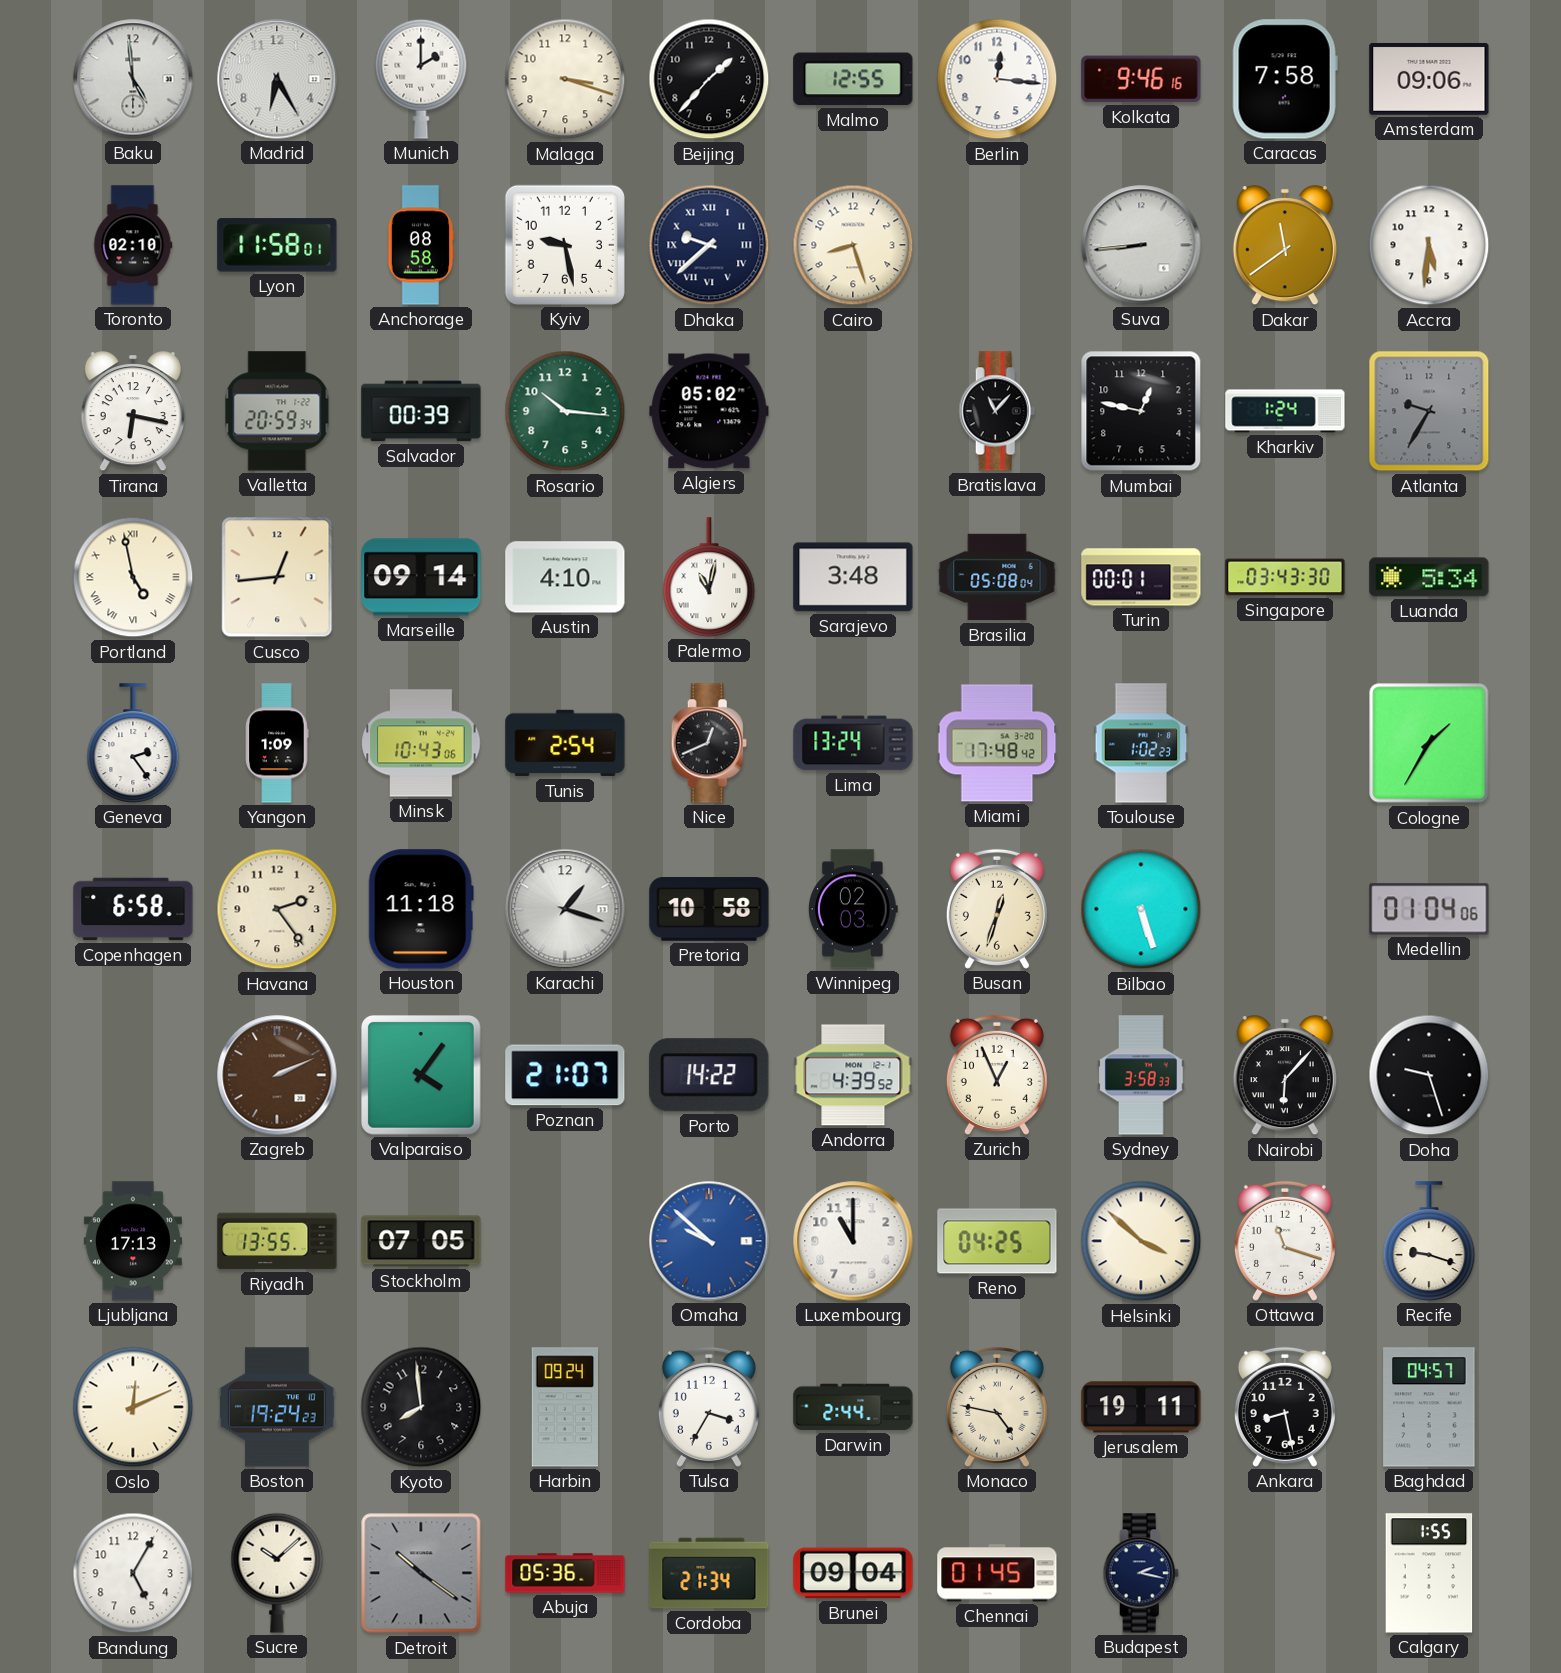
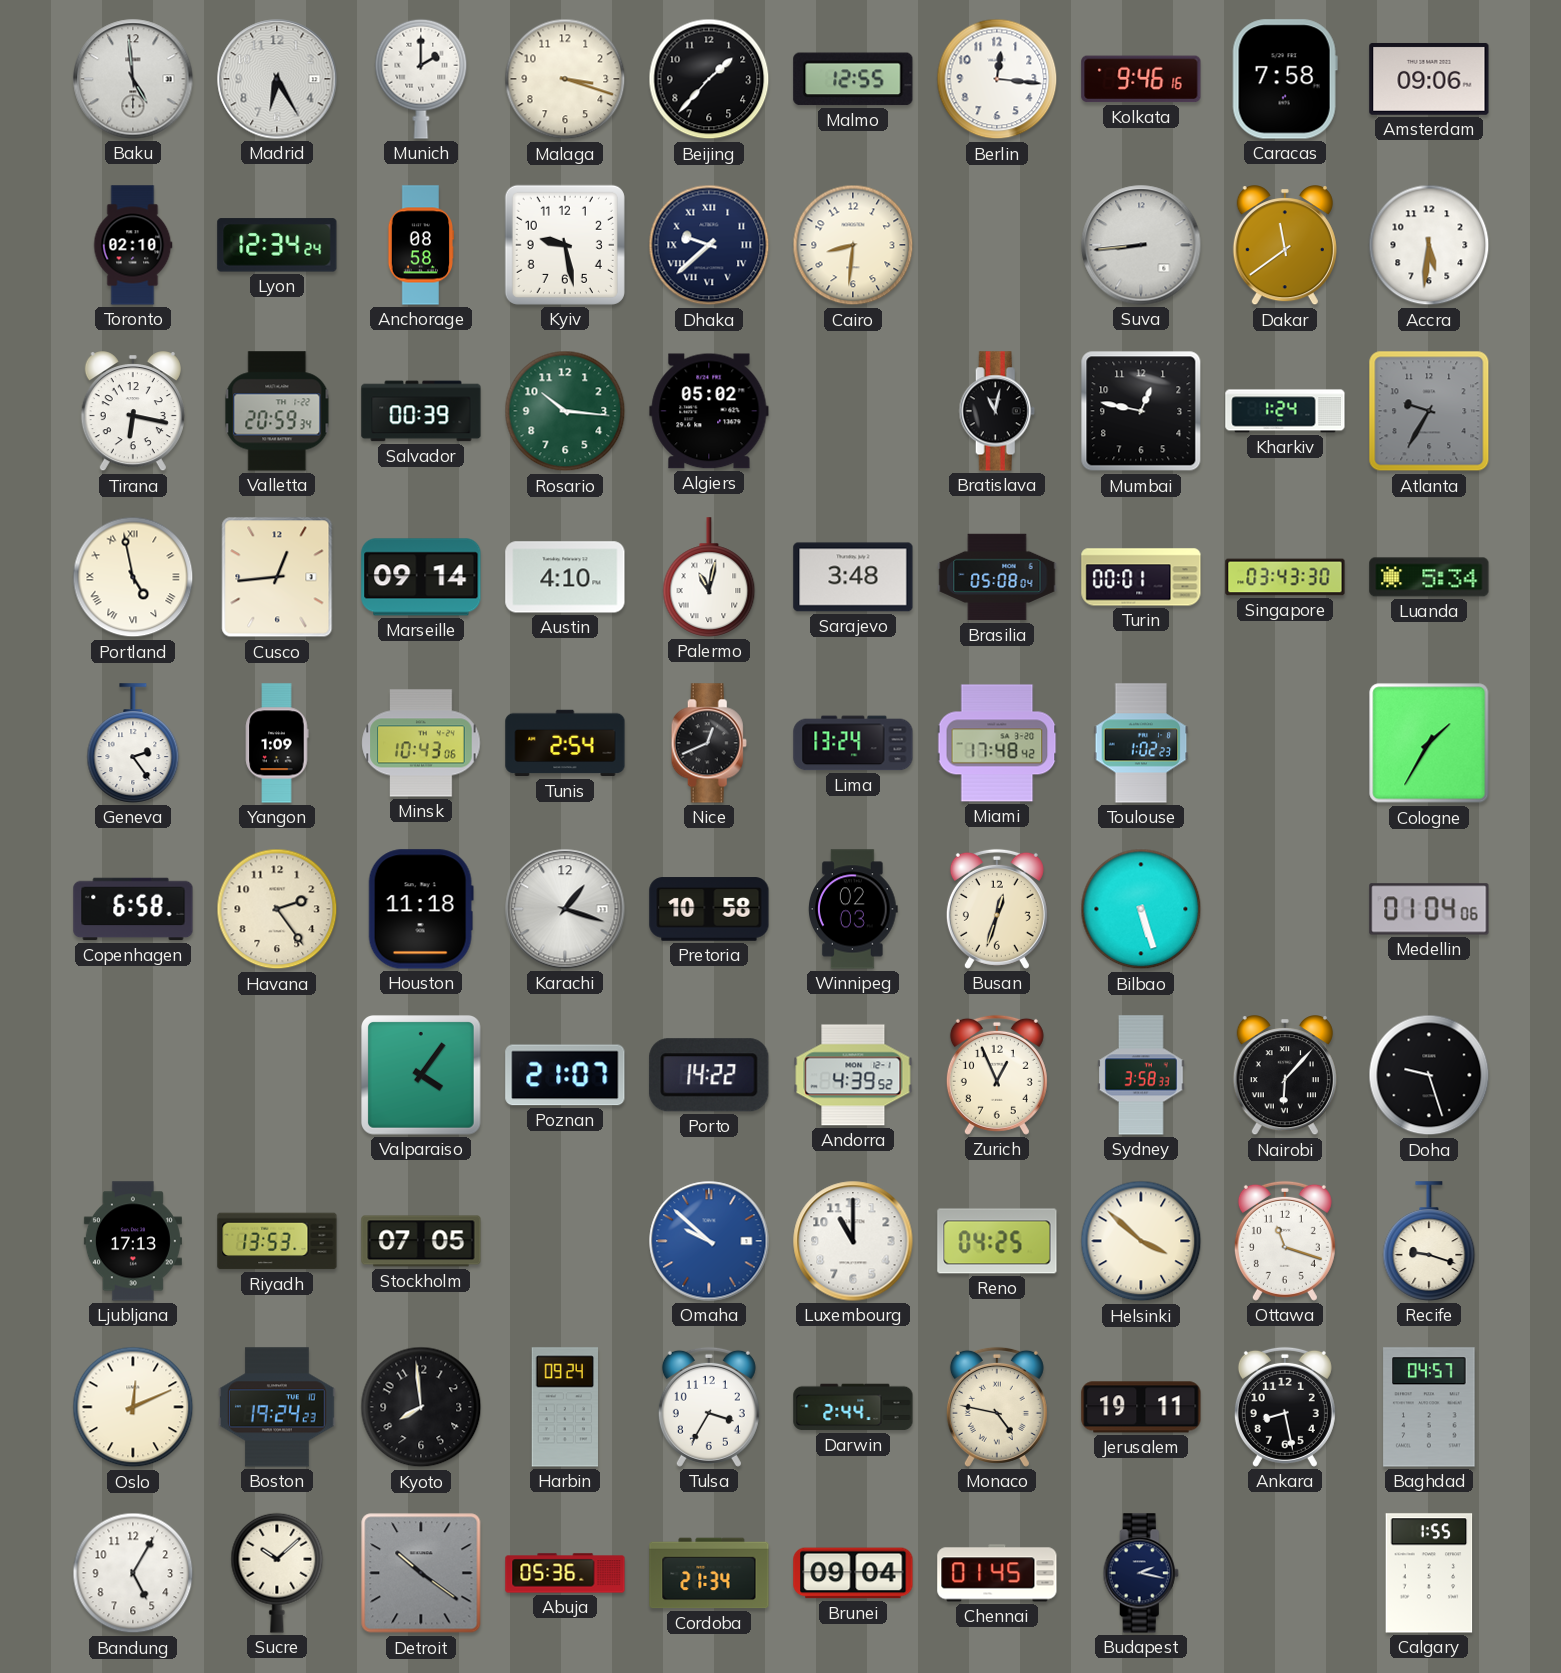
Lyon: 11:58 -> 12:34 (277, 245)
Cairo: 8:27 -> 8:31 (853, 245)
Bratislava: 11:07 -> 11:02 (997, 411)
Zagreb: 2:11 -> none (277, 1075)
Riyadh: 13:55 -> 13:53 (277, 1241)
